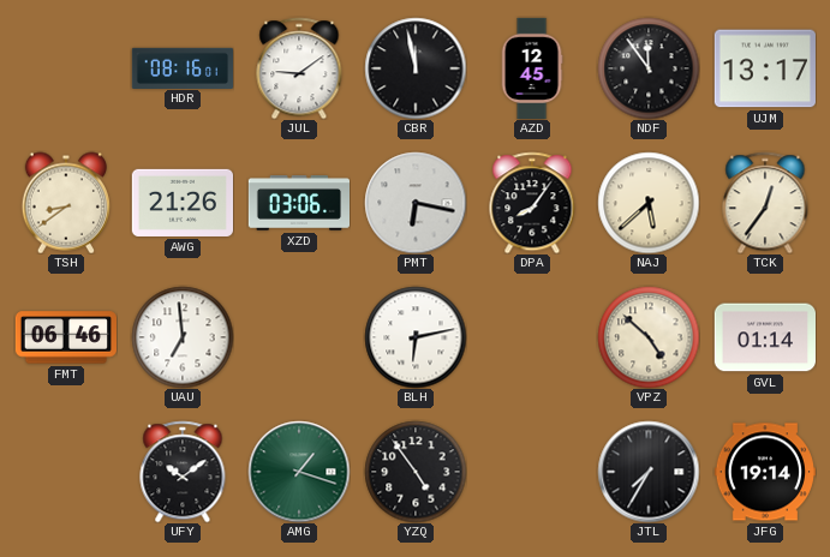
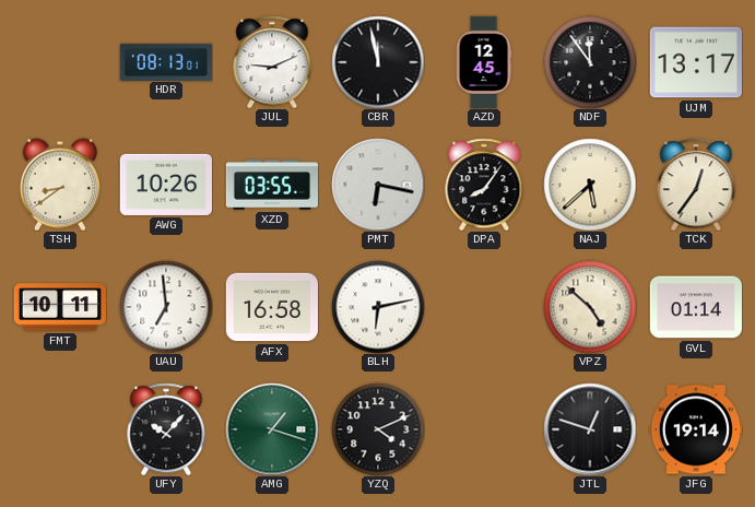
HDR: 08:16 -> 08:13 (165, 61)
JUL: 9:09 -> 9:11 (272, 62)
AWG: 21:26 -> 10:26 (165, 185)
XZD: 03:06 -> 03:55 (271, 185)
FMT: 06:46 -> 10:11 (59, 307)
AFX: none -> 16:58 (271, 307)
UFY: 10:09 -> 10:07 (166, 429)
YZQ: 4:54 -> 4:11 (378, 429)
JTL: 7:35 -> 12:48 (590, 429)
